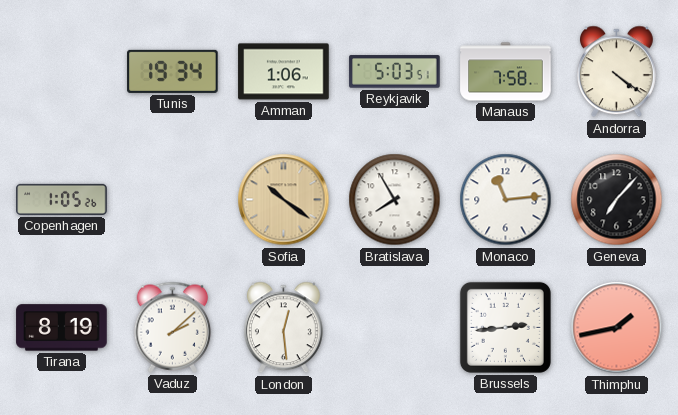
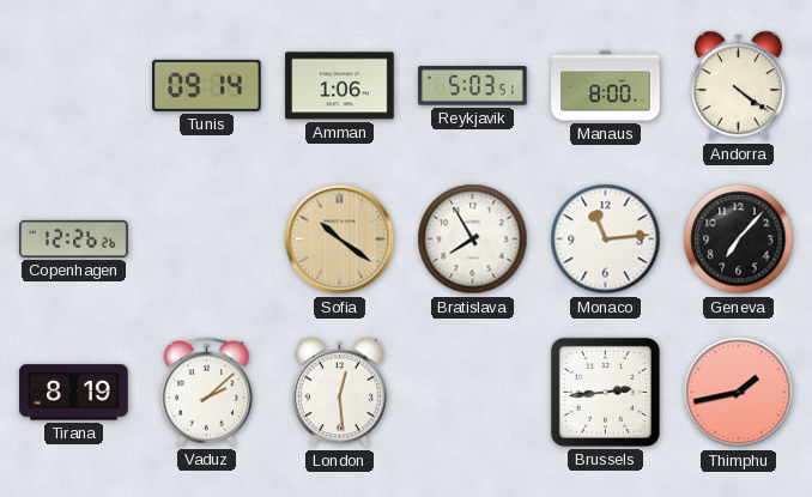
Tunis: 19:34 -> 09:14 (207, 85)
Manaus: 7:58 -> 8:00 (606, 86)
Copenhagen: 1:05 -> 12:26 (74, 238)
